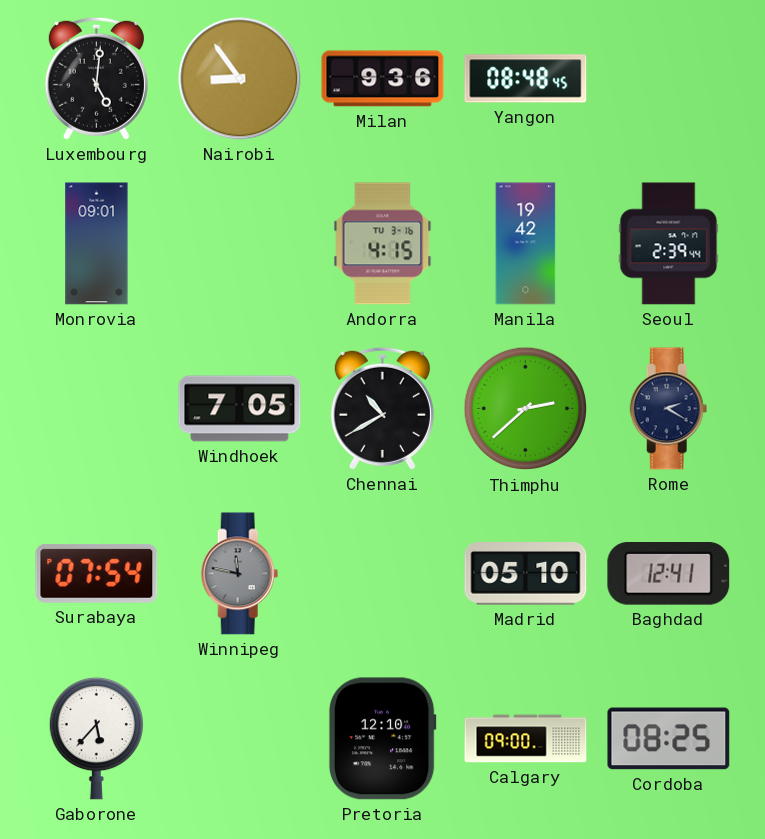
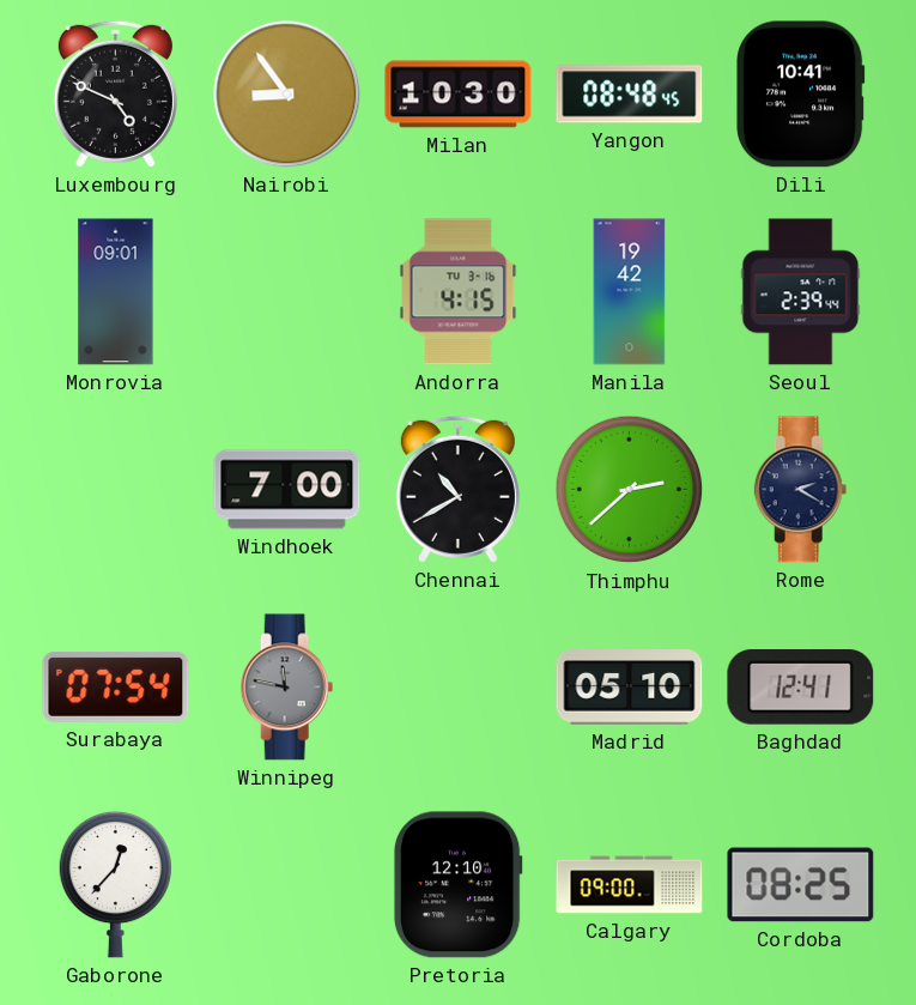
Luxembourg: 5:01 -> 4:49 (115, 93)
Milan: 9:36 -> 10:30 (459, 95)
Dili: none -> 10:41 (801, 95)
Windhoek: 7:05 -> 7:00 (287, 490)
Gaborone: 5:37 -> 12:37 (115, 884)
